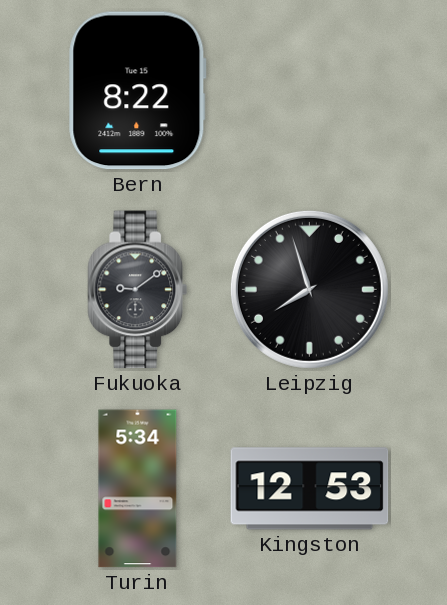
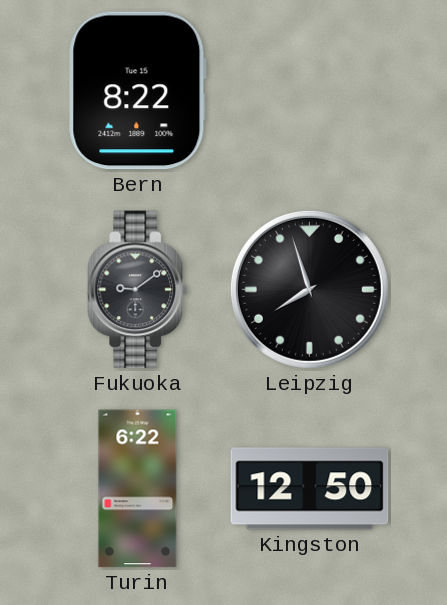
Turin: 5:34 -> 6:22 (138, 489)
Kingston: 12:53 -> 12:50 (310, 489)
